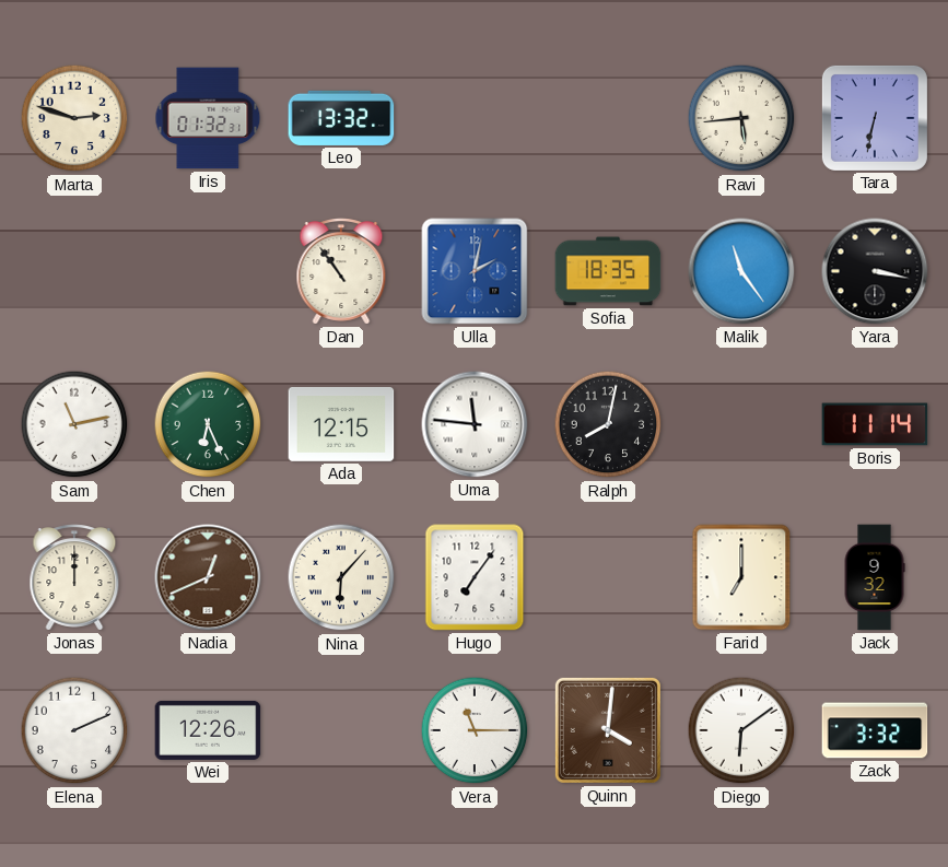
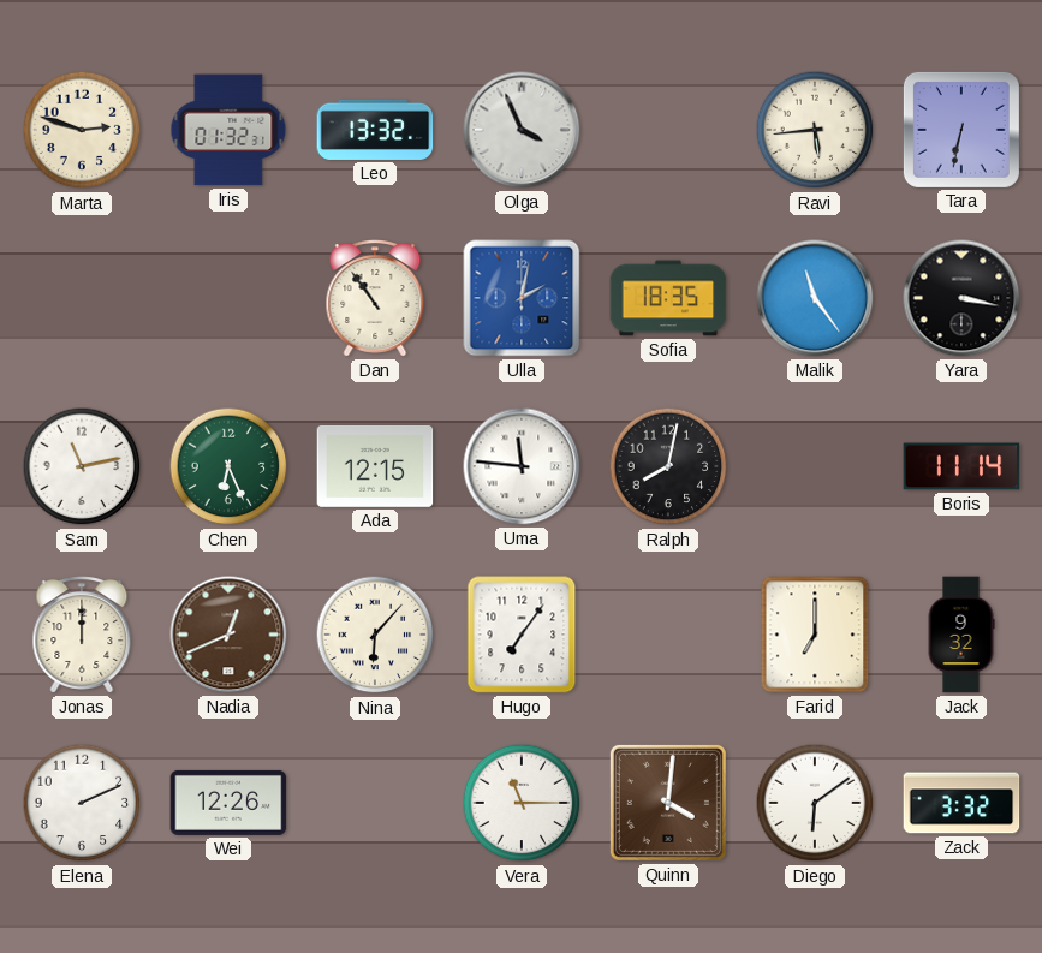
Olga: none -> 3:56 (522, 130)
